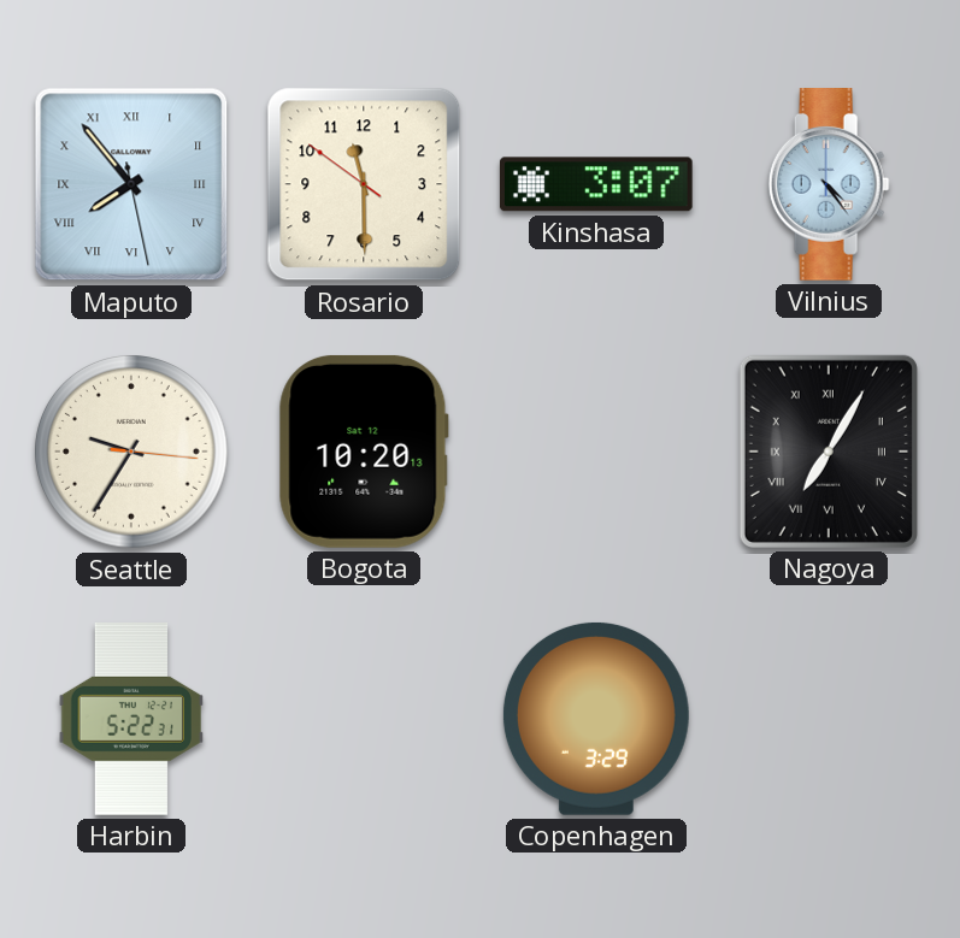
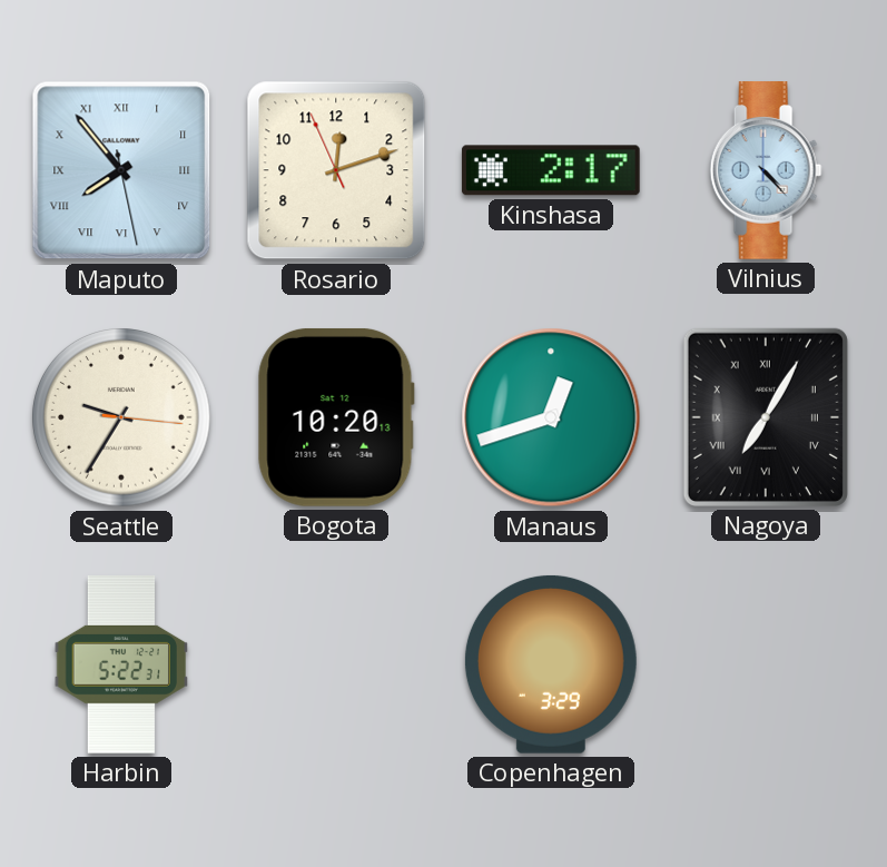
Rosario: 11:29 -> 12:11 (336, 170)
Kinshasa: 3:07 -> 2:17 (551, 170)
Vilnius: 4:24 -> 4:23 (766, 171)
Manaus: none -> 12:42 (551, 417)
